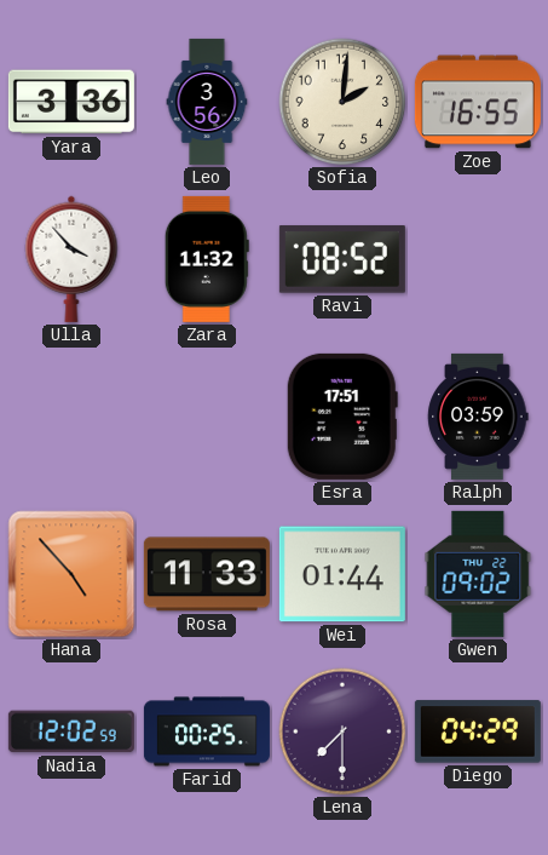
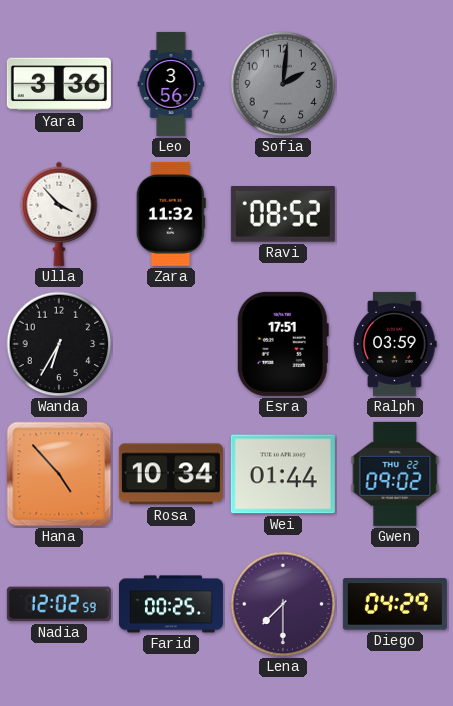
Sofia dial: cream -> grey (283, 84)
Zoe: 16:55 -> none (478, 102)
Wanda: none -> 6:35 (59, 344)
Rosa: 11:33 -> 10:34 (171, 474)
